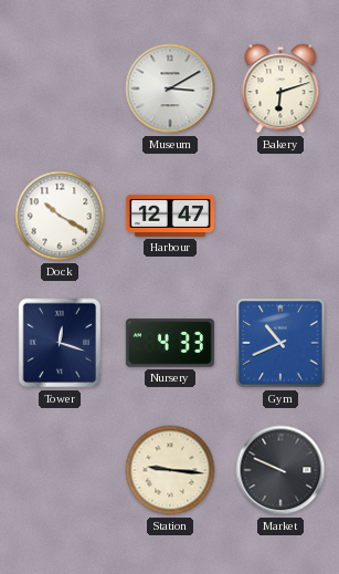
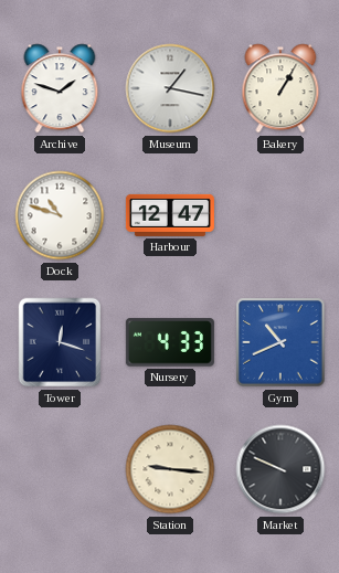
Archive: none -> 1:48 (60, 88)
Museum: 3:10 -> 1:17 (170, 88)
Bakery: 6:12 -> 1:05 (280, 88)
Dock: 10:20 -> 10:48 (60, 215)
